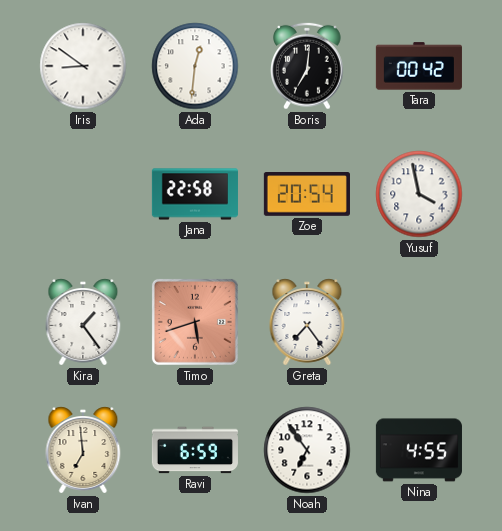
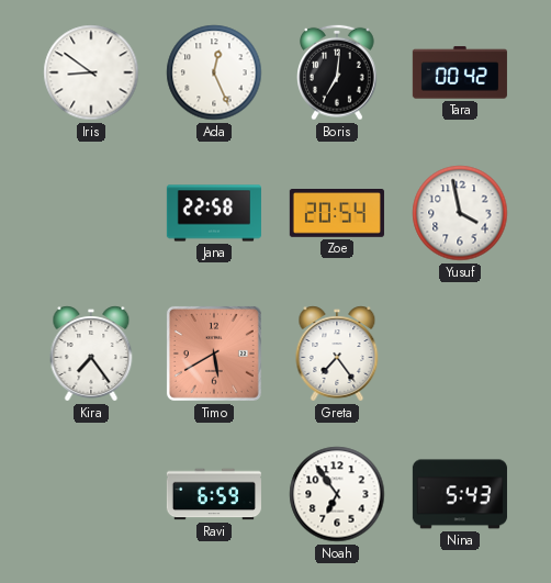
Ada: 12:31 -> 12:26 (214, 72)
Kira: 1:24 -> 7:24 (91, 354)
Timo: 5:42 -> 5:40 (214, 354)
Ivan: 6:59 -> none (83, 450)
Nina: 4:55 -> 5:43 (460, 494)
